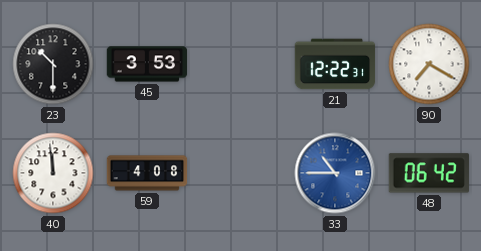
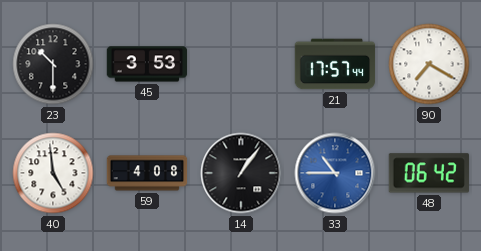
21: 12:22 -> 17:57 (335, 64)
40: 11:59 -> 4:59 (53, 173)
14: none -> 1:06 (241, 173)
